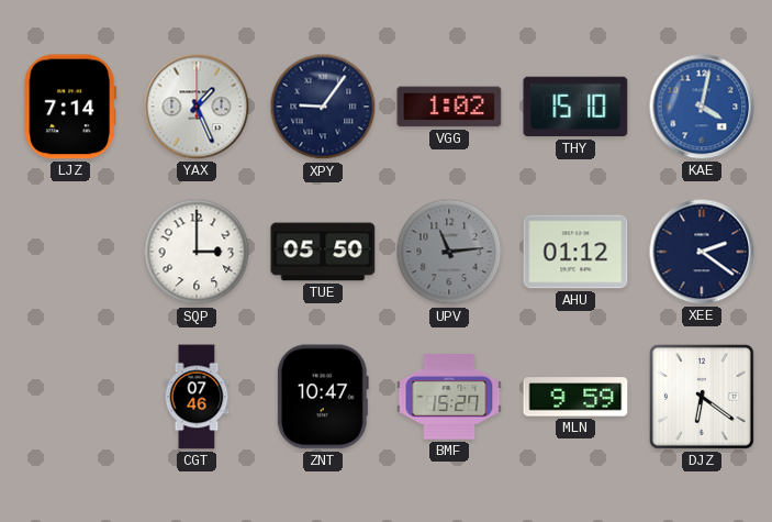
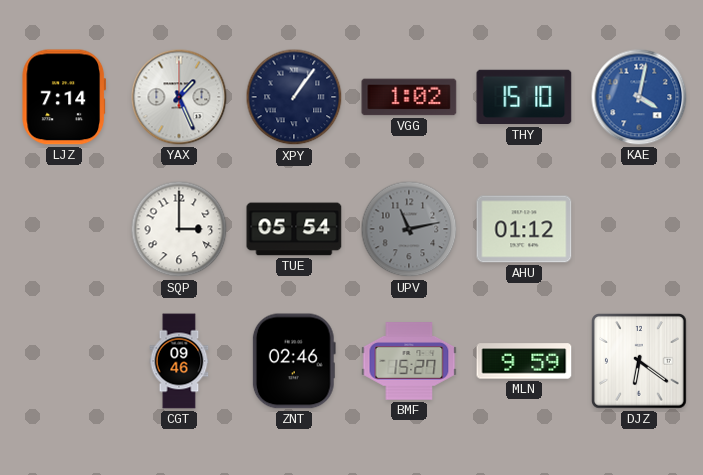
XPY: 9:06 -> 1:06 (294, 97)
TUE: 05:50 -> 05:54 (294, 229)
UPV: 11:14 -> 11:13 (409, 229)
XEE: 2:21 -> none (702, 252)
CGT: 07:46 -> 09:46 (179, 361)
ZNT: 10:47 -> 02:46 (294, 361)
